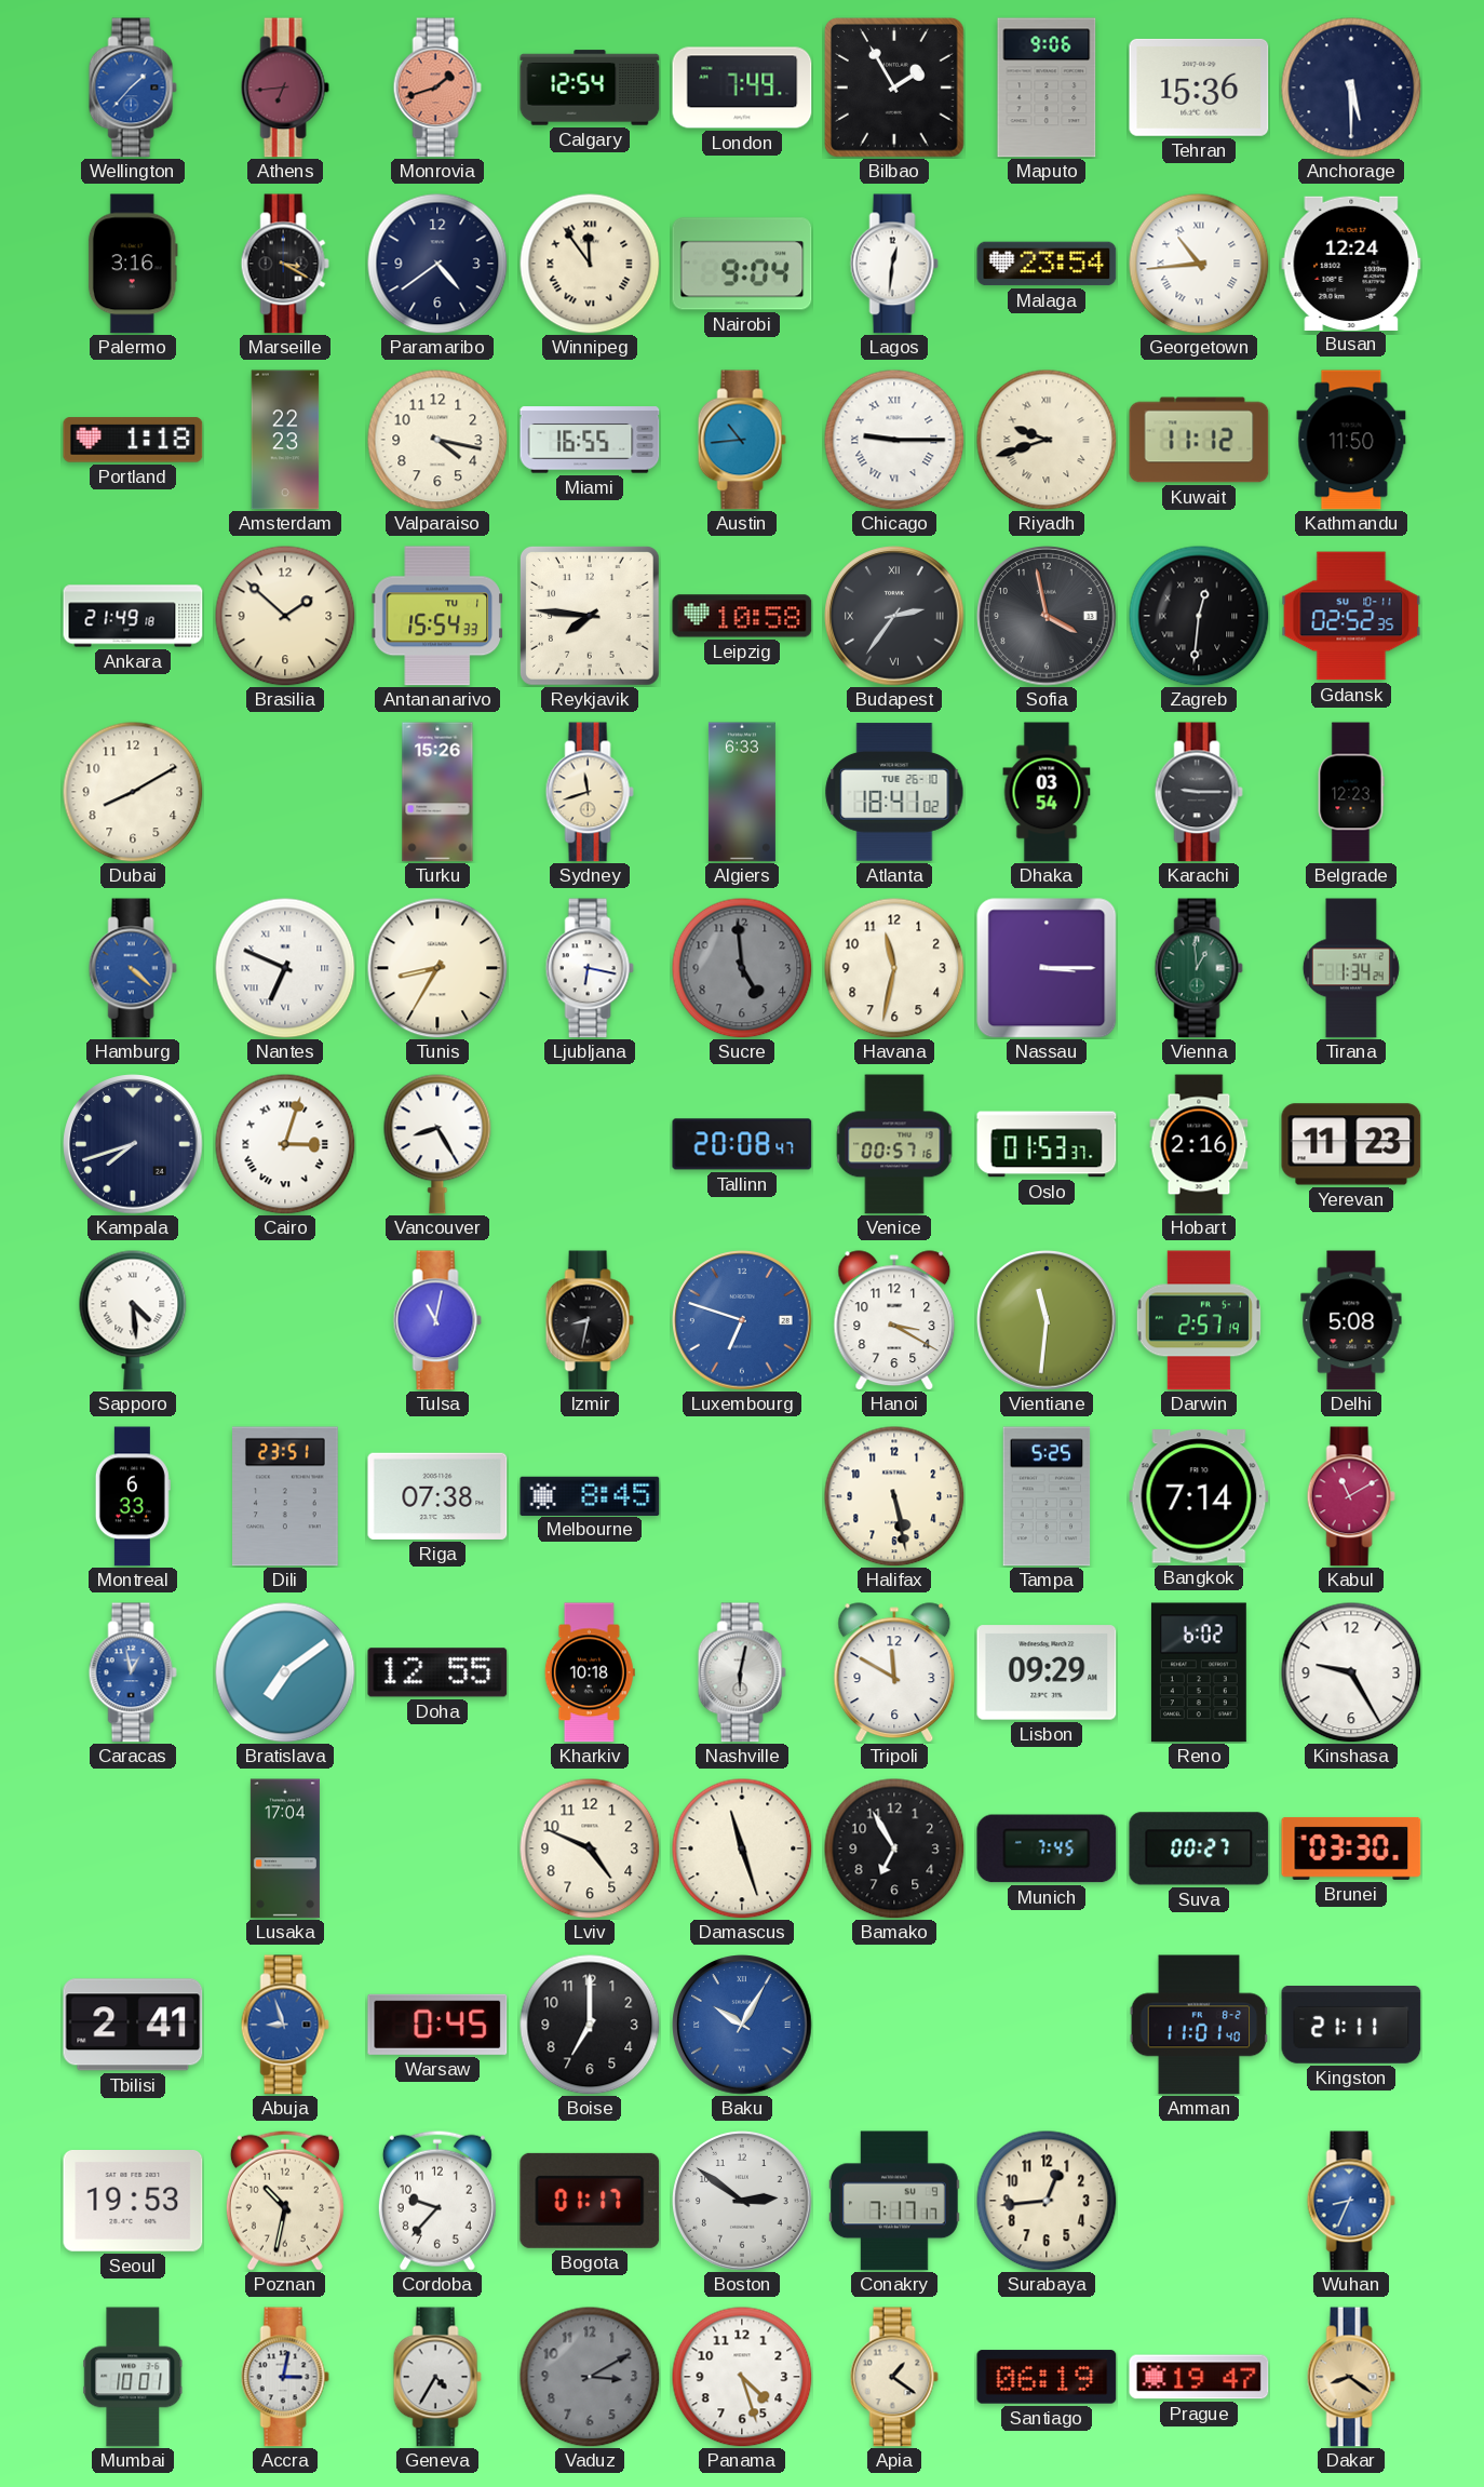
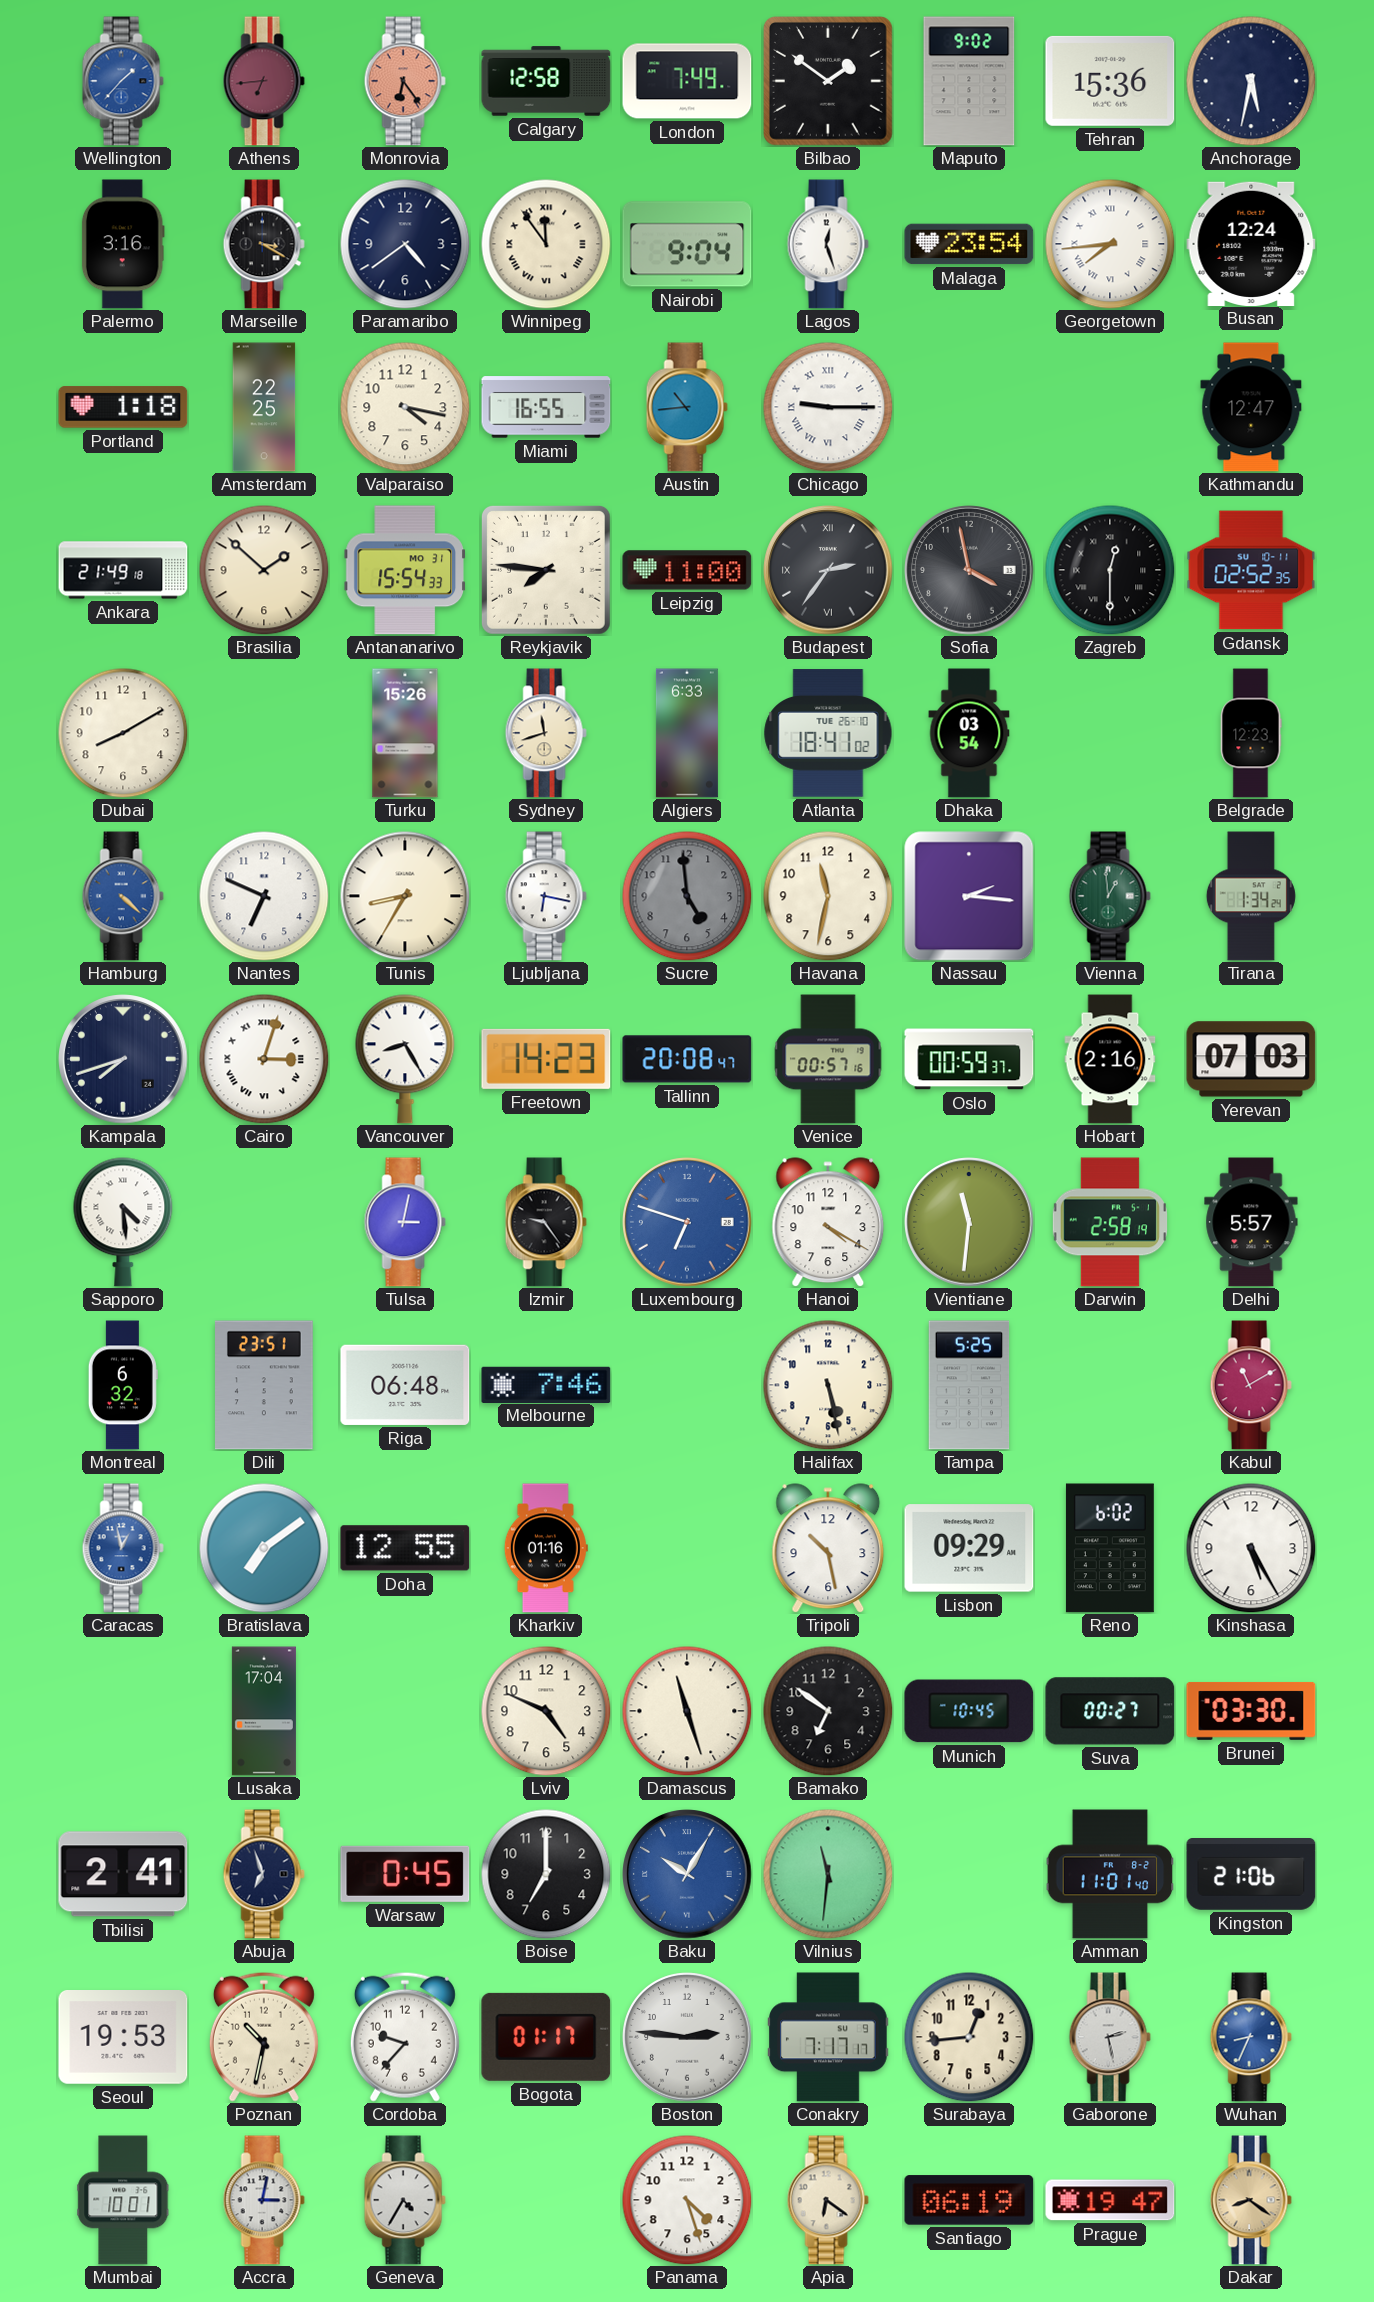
Monrovia: 1:42 -> 6:24 (405, 81)
Calgary: 12:54 -> 12:58 (546, 81)
Bilbao: 1:55 -> 1:51 (828, 81)
Maputo: 9:06 -> 9:02 (969, 81)
Anchorage: 5:30 -> 5:32 (1251, 81)
Lagos: 12:31 -> 12:27 (828, 244)
Georgetown: 10:44 -> 7:44 (1110, 244)
Amsterdam: 22:23 -> 22:25 (264, 407)
Riyadh: 9:42 -> none (1047, 440)
Kuwait: 11:12 -> none (1199, 440)
Kathmandu: 11:50 -> 12:47 (1251, 407)
Antananarivo date: TU 1 -> MO 31 (404, 570)
Leipzig: 10:58 -> 11:00 (687, 570)
Zagreb: 12:31 -> 12:30 (1110, 570)
Karachi: 9:15 -> none (1199, 792)
Nantes numerals: Roman -> Arabic (264, 896)
Nassau: 3:15 -> 2:16 (969, 896)
Freetown: none -> 14:23 (546, 1059)
Oslo: 01:53 -> 00:59 (969, 1059)
Yerevan: 11:23 -> 07:03 (1251, 1059)
Tulsa: 11:02 -> 3:02 (405, 1222)
Izmir: 8:32 -> 9:24 (546, 1222)
Hanoi: 3:20 -> 4:20 (828, 1222)
Darwin: 2:57 -> 2:58 (1110, 1222)
Delhi: 5:08 -> 5:57 (1251, 1222)
Montreal: 6:33 -> 6:32 (123, 1385)
Riga: 07:38 -> 06:48 (405, 1385)
Melbourne: 8:45 -> 7:46 (546, 1384)
Bangkok: 7:14 -> none (1199, 1496)
Kharkiv: 10:18 -> 01:16 (546, 1548)
Nashville: 6:02 -> none (742, 1672)
Tripoli: 11:50 -> 10:28 (828, 1548)
Kinshasa: 9:25 -> 5:25 (1251, 1548)
Bamako: 6:55 -> 6:51 (828, 1711)
Munich: 7:45 -> 10:45 (969, 1711)
Abuja: 8:57 -> 6:57 (264, 1874)
Abuja dial: blue -> navy (264, 1874)
Vilnius: none -> 11:31 (828, 1874)
Kingston: 21:11 -> 21:06 (1251, 1875)
Boston: 2:51 -> 2:46 (687, 2037)
Gaborone: none -> 2:28 (1110, 2037)
Vaduz: 3:10 -> none (590, 2377)
Apia: 1:21 -> 6:21 (828, 2200)
